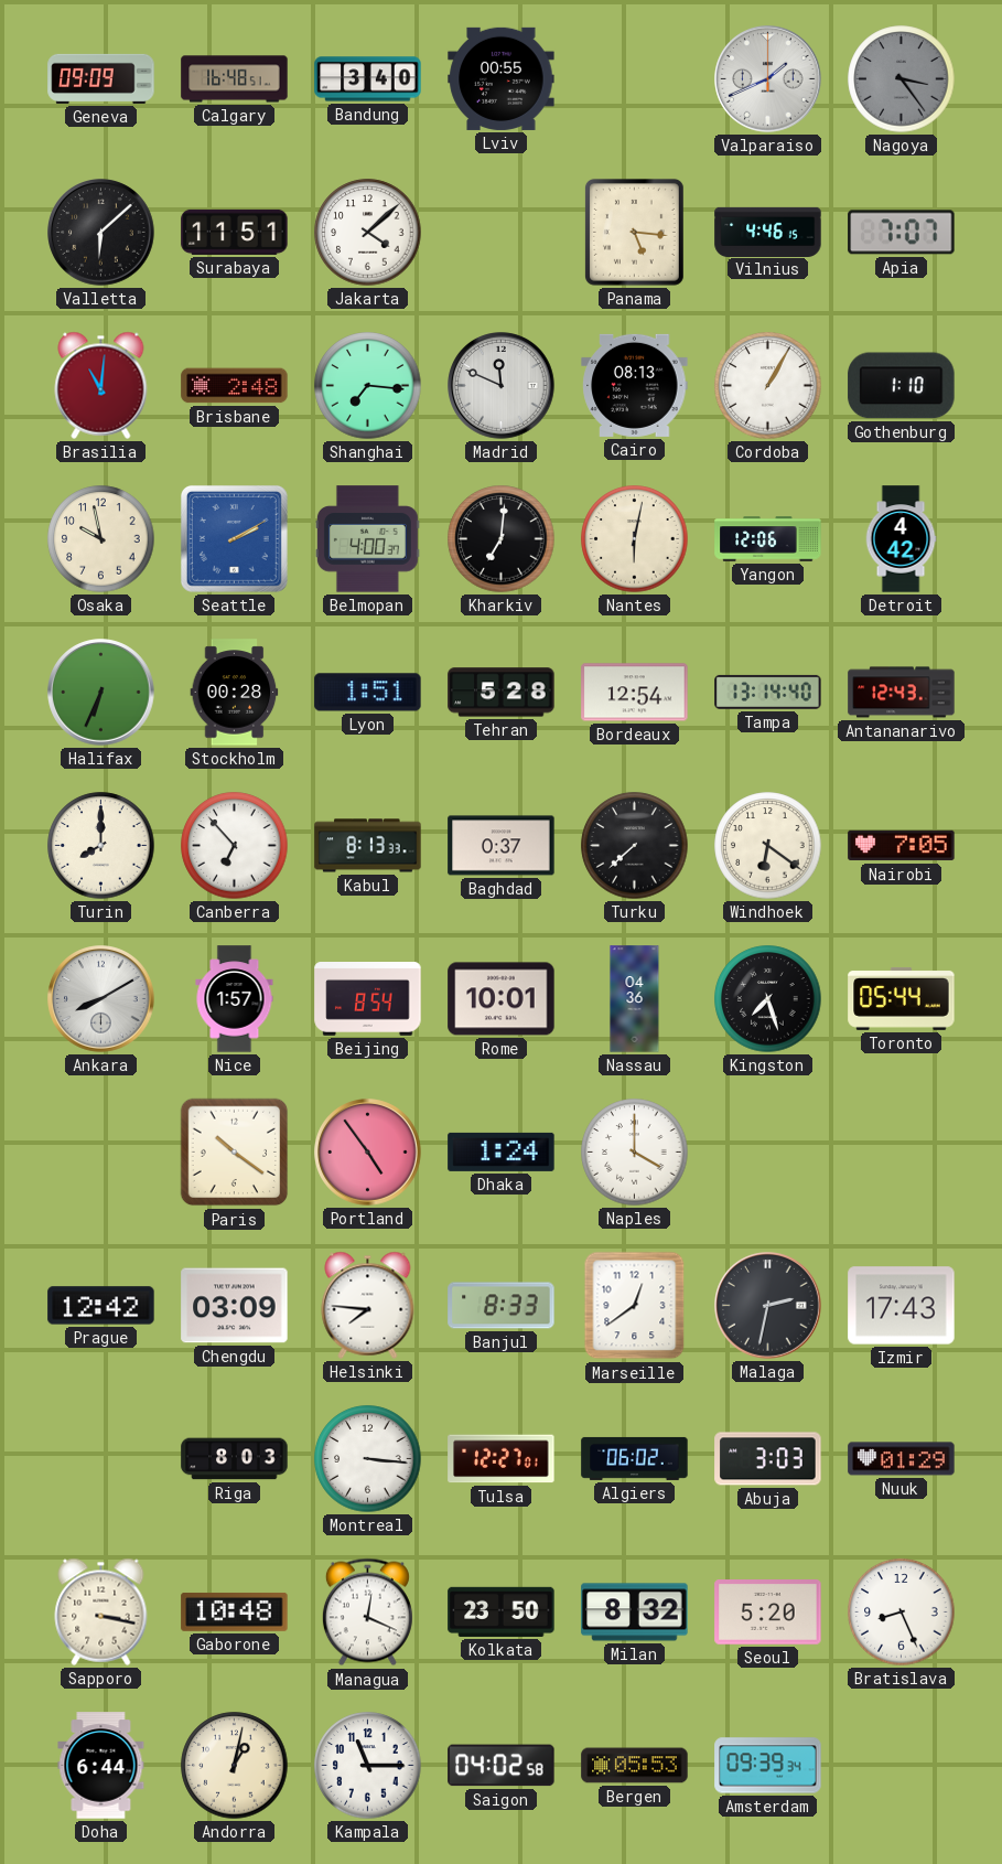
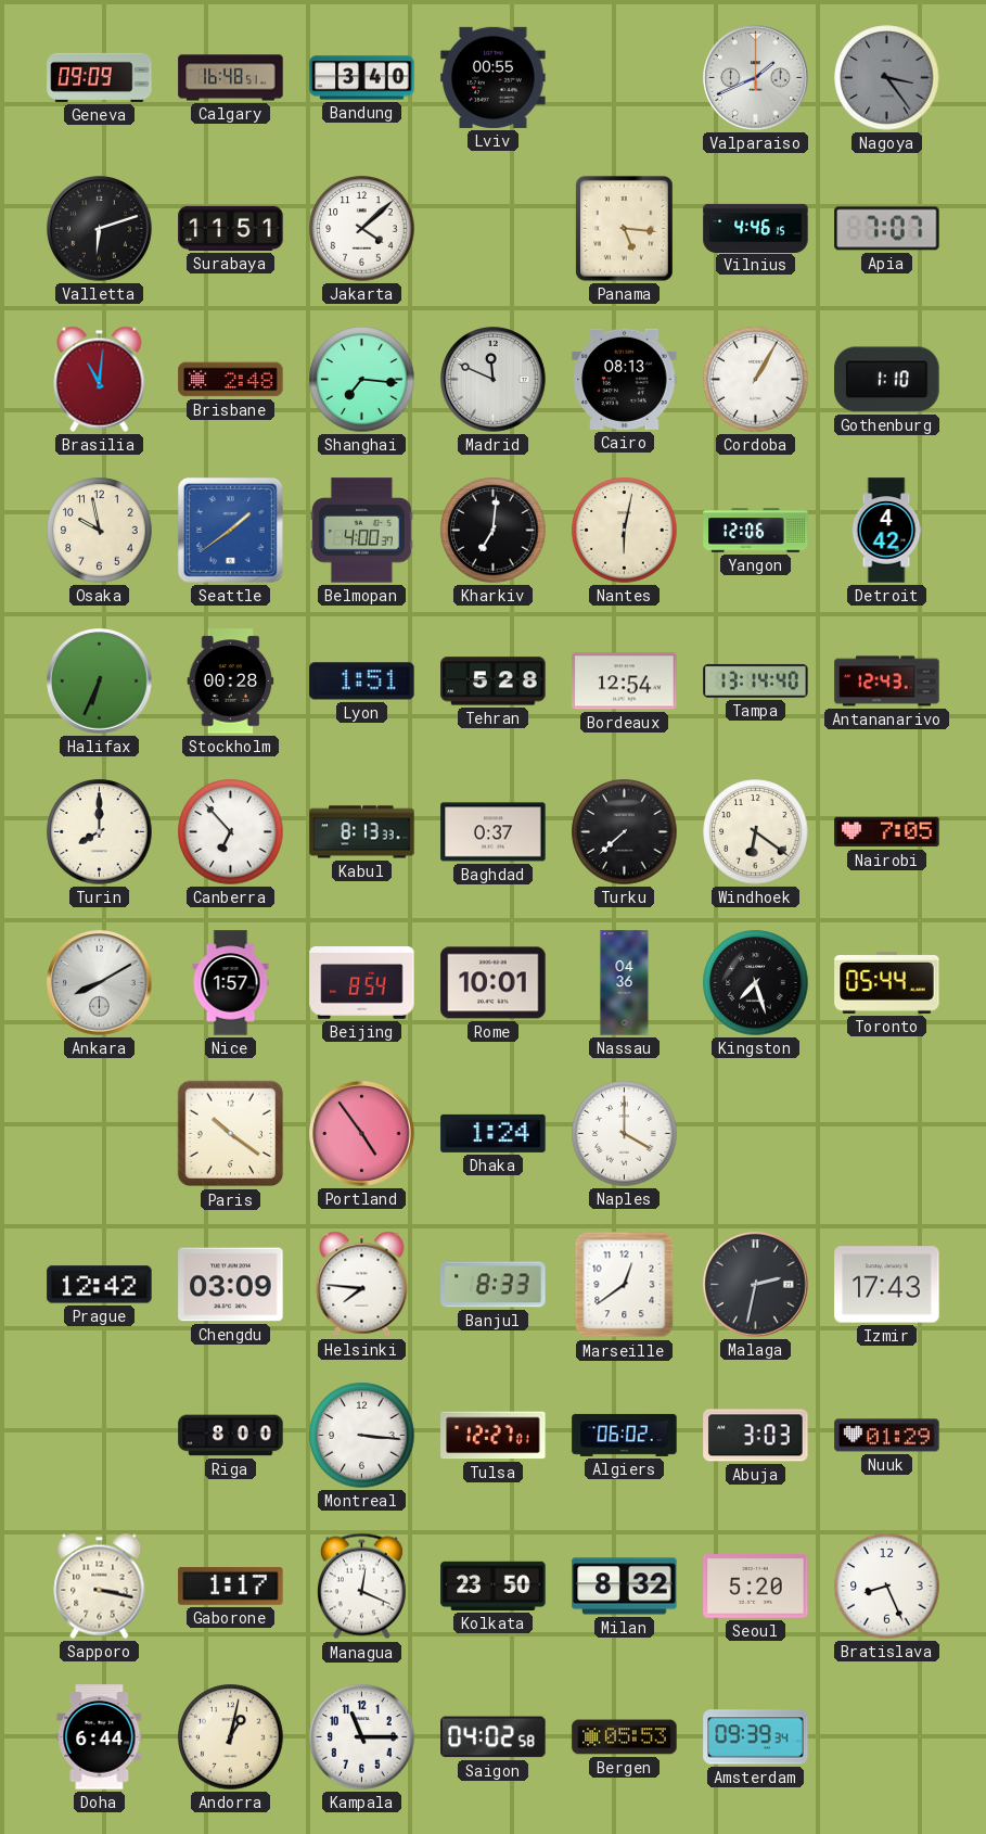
Valletta: 6:08 -> 6:12 (100, 229)
Seattle: 2:10 -> 1:39 (230, 530)
Riga: 8:03 -> 8:00 (231, 1436)
Gaborone: 10:48 -> 1:17 (231, 1587)
